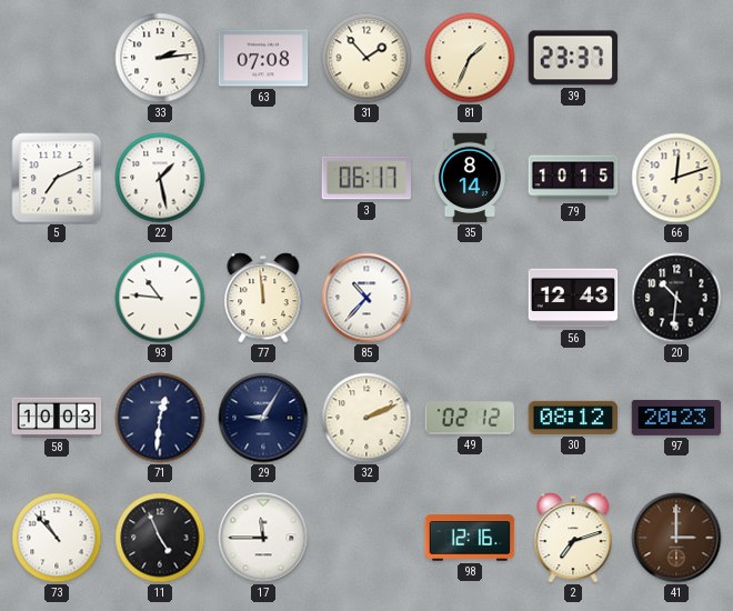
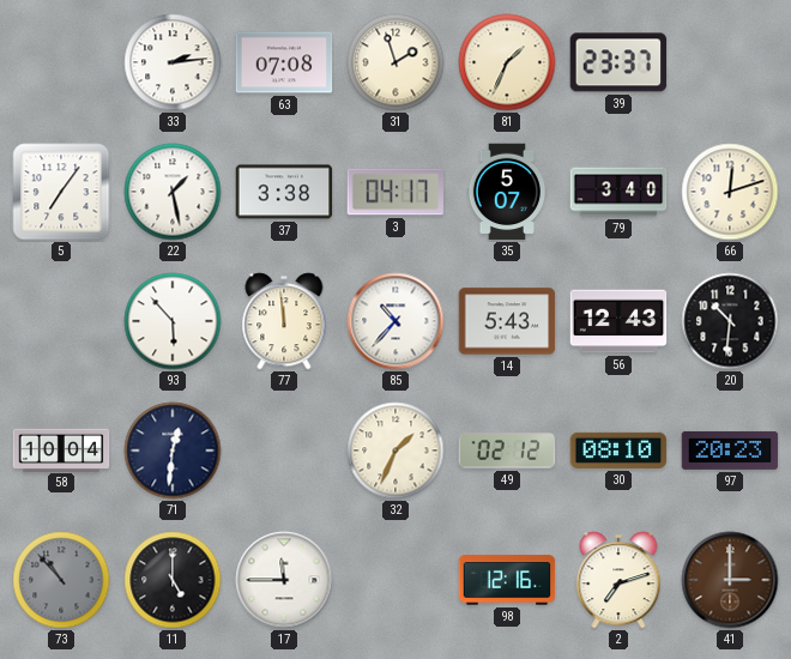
31: 1:53 -> 1:57 (395, 62)
5: 7:11 -> 7:06 (61, 192)
37: none -> 3:38 (284, 192)
3: 06:17 -> 04:17 (395, 192)
35: 8:14 -> 5:07 (506, 192)
79: 10:15 -> 3:40 (618, 192)
93: 10:46 -> 5:53 (173, 321)
14: none -> 5:43 (507, 321)
58: 10:03 -> 10:04 (61, 449)
29: 9:05 -> none (263, 418)
32: 2:11 -> 1:34 (395, 451)
30: 08:12 -> 08:10 (618, 451)
73 dial: white -> grey (61, 580)
11: 4:56 -> 5:00 (173, 580)
